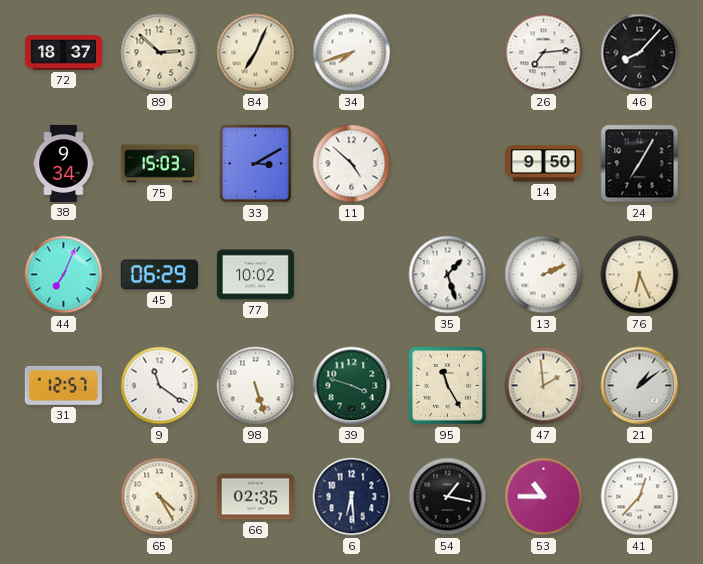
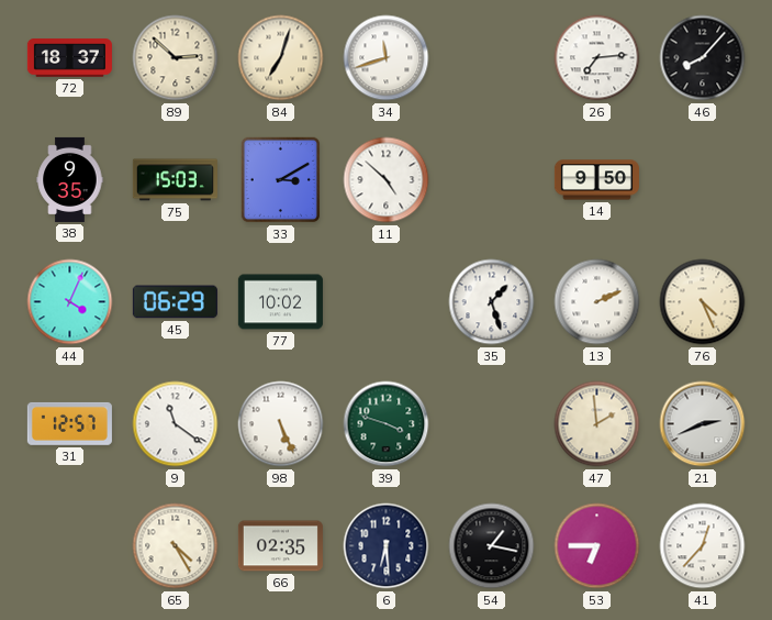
84: 7:04 -> 7:03 (281, 58)
34: 7:42 -> 11:42 (387, 58)
38: 9:34 -> 9:35 (70, 179)
24: 7:05 -> none (640, 164)
44: 7:04 -> 4:04 (70, 302)
76: 6:26 -> 4:26 (703, 302)
98: 5:27 -> 5:26 (281, 424)
95: 11:25 -> none (448, 386)
21: 1:09 -> 2:41 (703, 424)
53: 10:45 -> 6:45 (597, 546)
